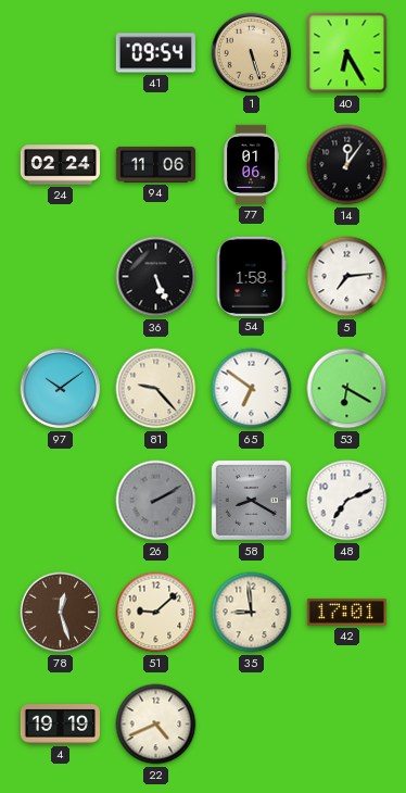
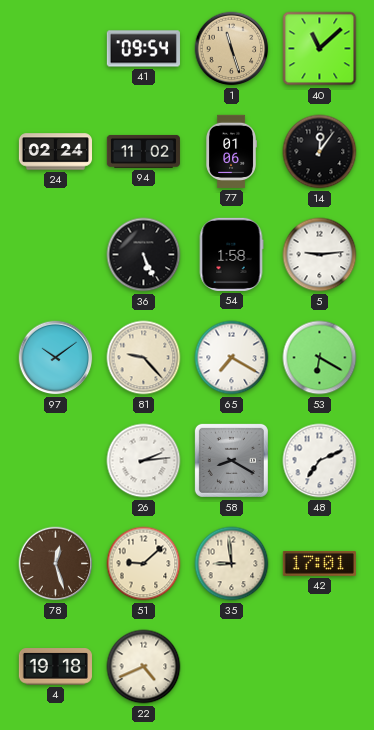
1: 5:27 -> 11:27 (232, 49)
40: 6:25 -> 11:08 (320, 49)
94: 11:06 -> 11:02 (143, 151)
5: 7:14 -> 9:14 (320, 255)
65: 6:51 -> 7:20 (232, 358)
26: 2:10 -> 2:14 (144, 461)
26 dial: grey -> white (144, 461)
4: 19:19 -> 19:18 (55, 667)
